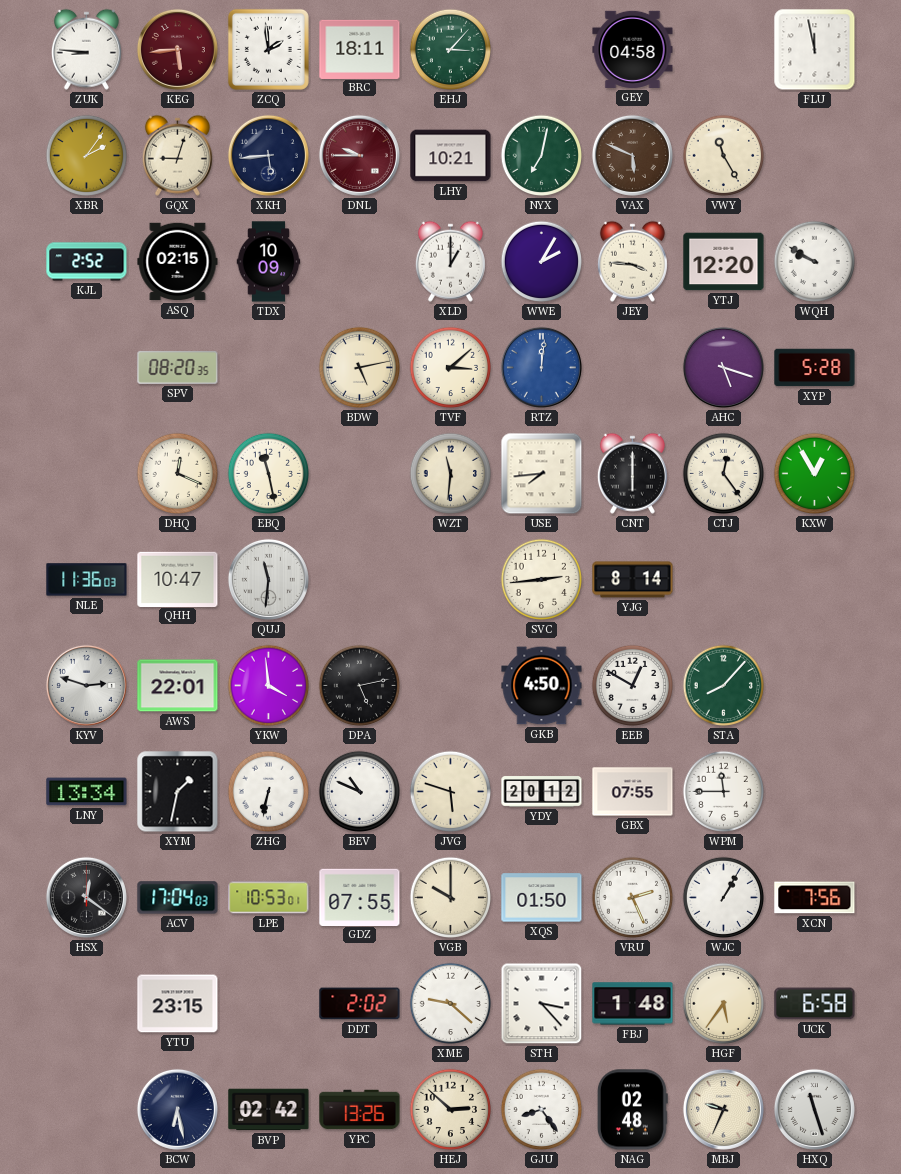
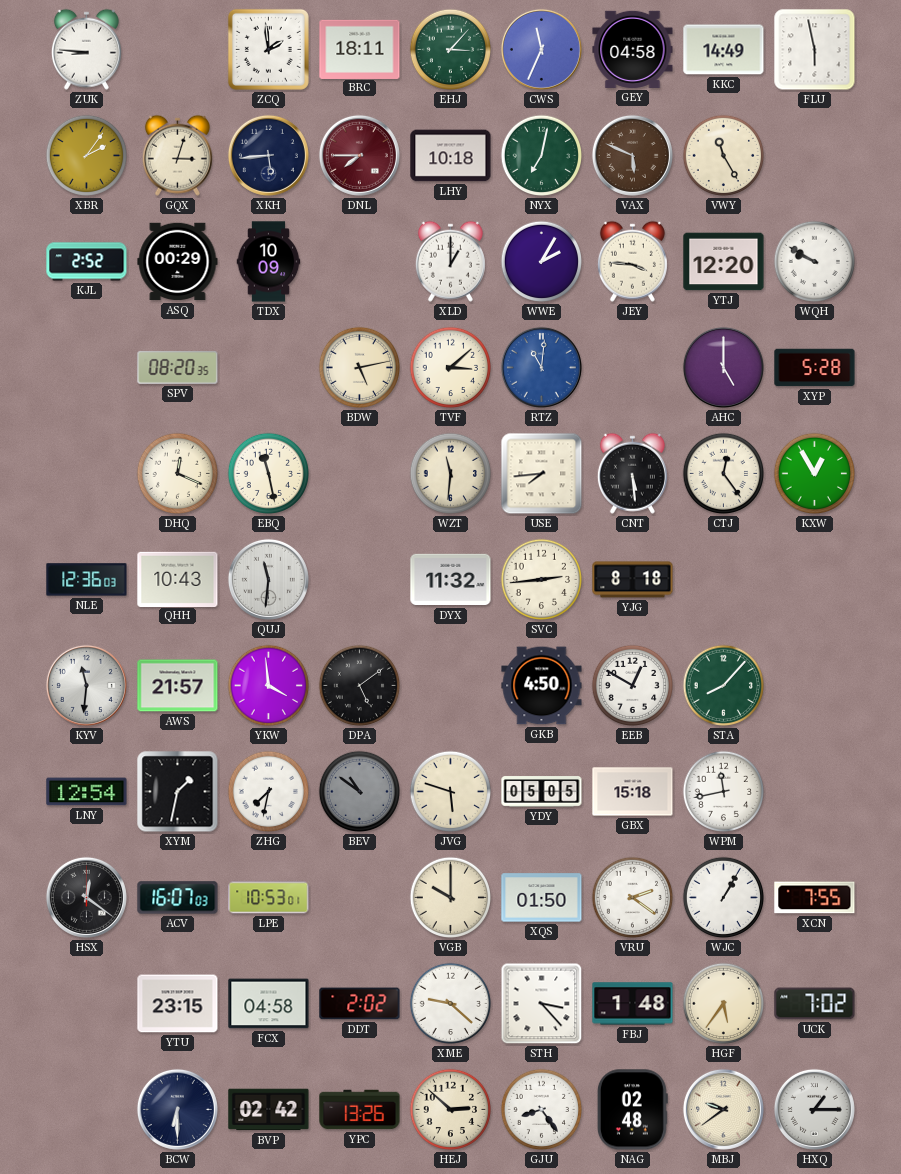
KEG: 5:44 -> none (177, 49)
CWS: none -> 11:34 (541, 49)
KKC: none -> 14:49 (724, 50)
FLU: 11:58 -> 5:58 (815, 50)
GQX: 9:03 -> 3:03 (177, 155)
DNL: 9:45 -> 7:45 (359, 155)
LHY: 10:21 -> 10:18 (451, 156)
ASQ: 02:15 -> 00:29 (178, 262)
RTZ: 12:01 -> 11:01 (541, 367)
AHC: 5:18 -> 5:00 (723, 367)
CNT: 6:00 -> 5:29 (632, 473)
NLE: 11:36 -> 12:36 (87, 580)
QHH: 10:47 -> 10:43 (178, 579)
DYX: none -> 11:32 (451, 580)
YJG: 8:14 -> 8:18 (633, 580)
KYV: 2:48 -> 11:31 (86, 685)
AWS: 22:01 -> 21:57 (178, 686)
DPA: 5:13 -> 5:09 (360, 686)
LNY: 13:34 -> 12:54 (87, 792)
ZHG: 6:32 -> 7:32 (269, 792)
BEV: 10:49 -> 10:51 (360, 792)
BEV dial: white -> grey (360, 792)
YDY: 20:12 -> 05:05 (542, 792)
GBX: 07:55 -> 15:18 (633, 792)
WPM: 11:45 -> 11:43 (724, 792)
ACV: 17:04 -> 16:07 (178, 898)
GDZ: 07:55 -> none (360, 897)
VRU: 2:26 -> 2:21 (633, 898)
XCN: 7:56 -> 7:55 (815, 898)
FCX: none -> 04:58 (269, 1004)
UCK: 6:58 -> 7:02 (815, 1004)
BCW: 6:28 -> 6:30 (177, 1109)
MBJ: 9:34 -> 9:39 (723, 1109)
HXQ: 11:27 -> 1:15 (814, 1109)
